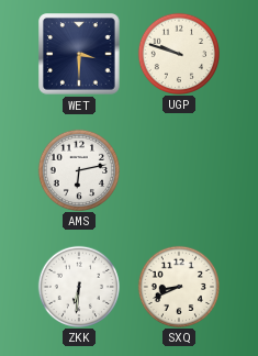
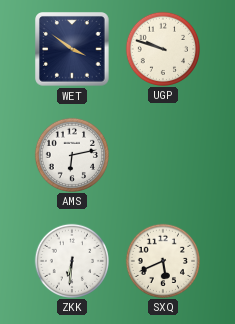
WET: 3:30 -> 3:51 (72, 49)
SXQ: 8:41 -> 5:41 (162, 260)
